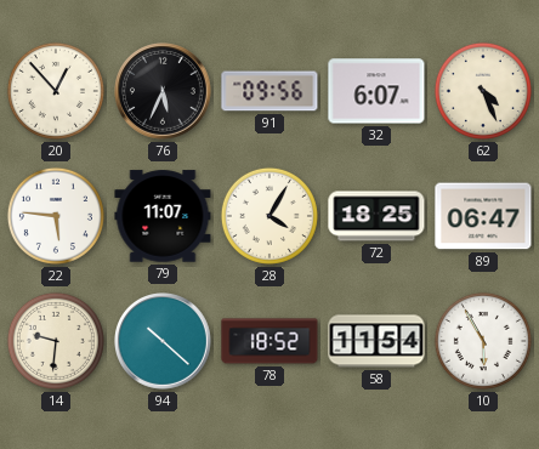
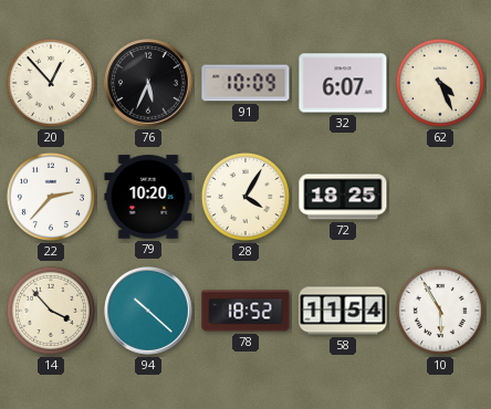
91: 09:56 -> 10:09 (245, 83)
22: 5:46 -> 2:37 (51, 197)
79: 11:07 -> 10:20 (148, 197)
89: 06:47 -> none (483, 216)
14: 9:31 -> 3:53 (51, 311)
